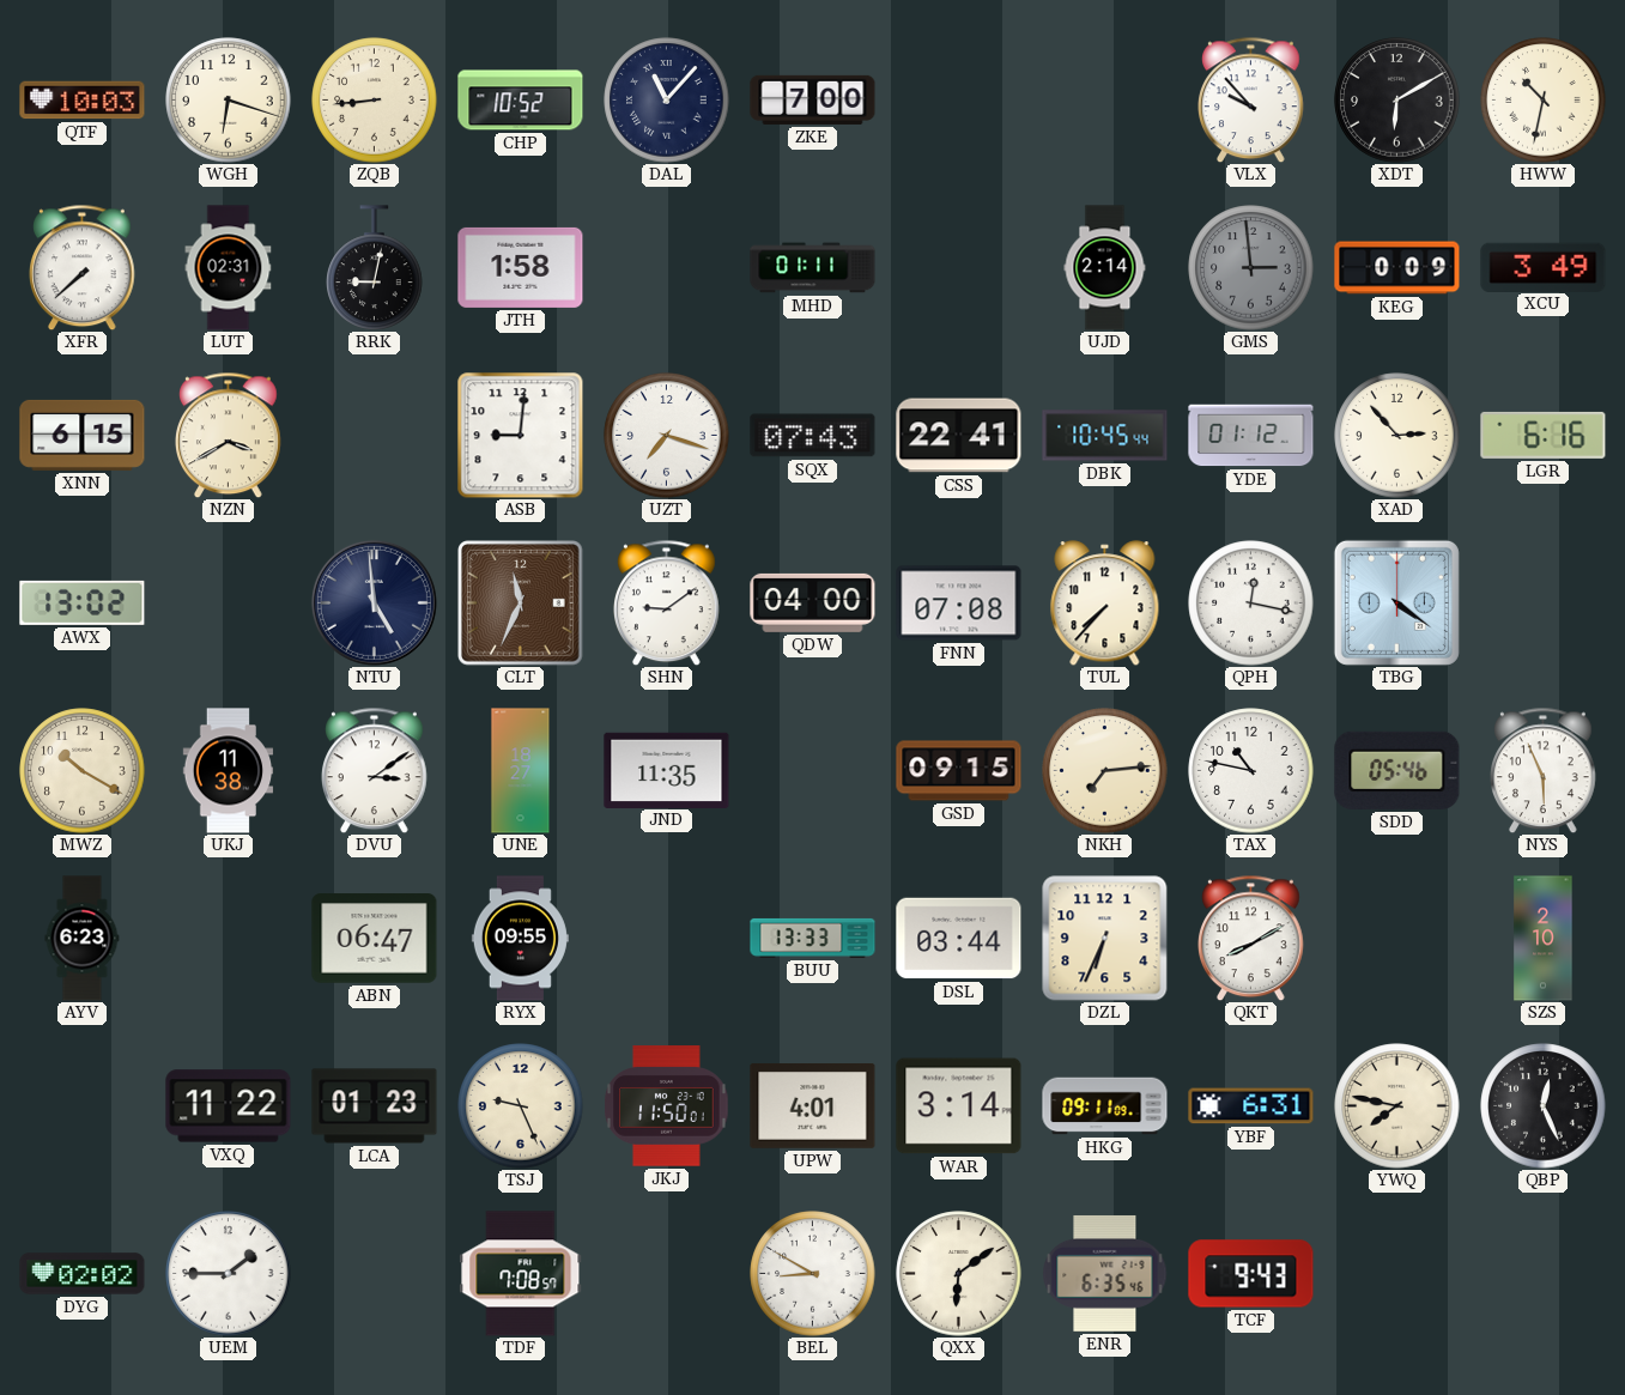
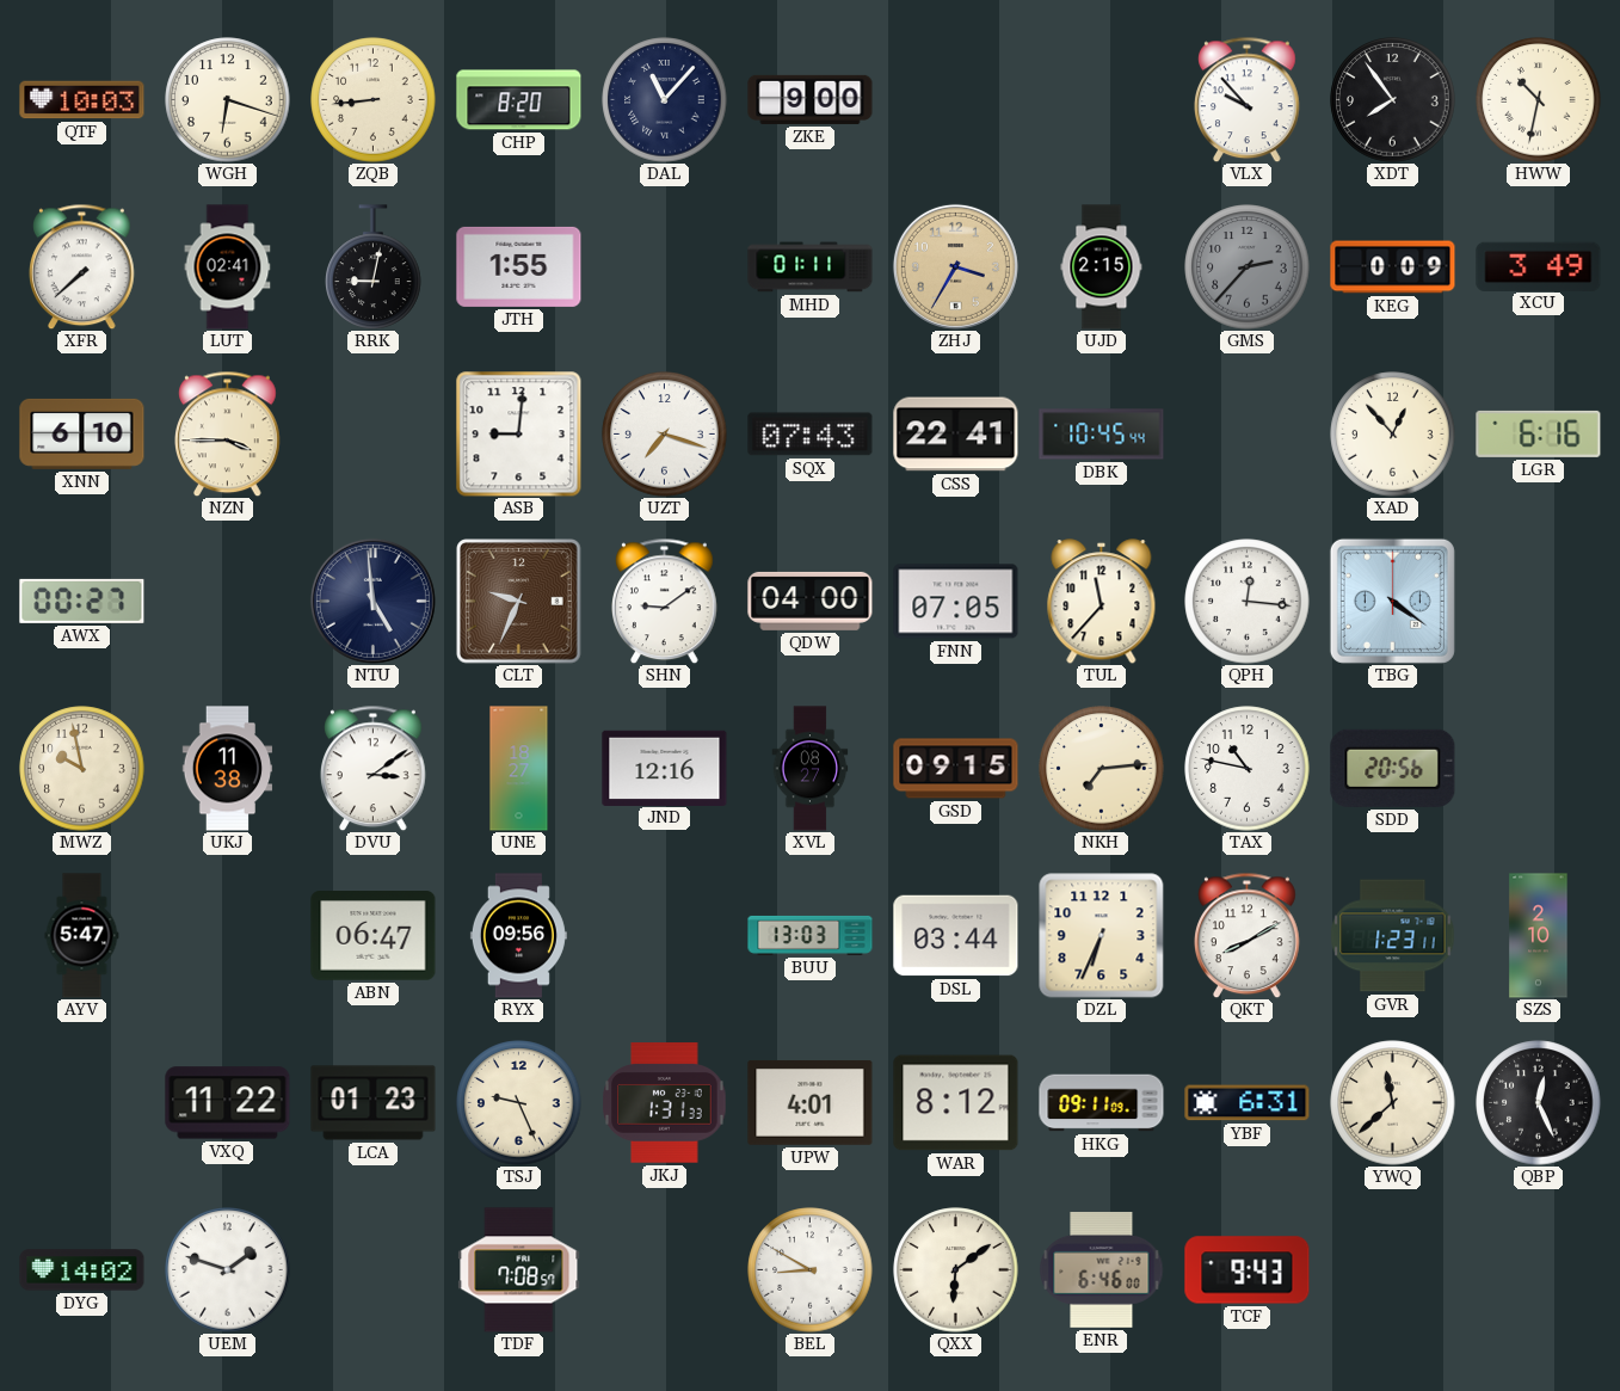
CHP: 10:52 -> 8:20 (519, 100)
ZKE: 7:00 -> 9:00 (811, 99)
XDT: 6:10 -> 7:54 (1393, 100)
LUT: 02:31 -> 02:41 (228, 267)
JTH: 1:58 -> 1:55 (519, 266)
ZHJ: none -> 3:35 (955, 266)
UJD: 2:14 -> 2:15 (1102, 267)
GMS: 2:59 -> 2:37 (1248, 267)
XNN: 6:15 -> 6:10 (82, 433)
NZN: 3:40 -> 3:45 (228, 433)
YDE: 01:12 -> none (1251, 436)
XAD: 2:53 -> 12:53 (1393, 435)
AWX: 13:02 -> 00:27 (82, 601)
CLT: 11:34 -> 9:34 (519, 602)
FNN: 07:08 -> 07:05 (956, 602)
TUL: 7:37 -> 11:37 (1102, 602)
QPH: 12:17 -> 12:16 (1248, 602)
MWZ: 10:20 -> 9:58 (82, 769)
JND: 11:35 -> 12:16 (665, 768)
XVL: none -> 08:27 (811, 769)
SDD: 05:46 -> 20:56 (1393, 768)
NYS: 5:56 -> none (1544, 770)
AYV: 6:23 -> 5:47 (82, 936)
RYX: 09:55 -> 09:56 (518, 936)
BUU: 13:33 -> 13:03 (811, 935)
GVR: none -> 1:23 (1393, 936)
JKJ: 11:50 -> 1:31 (665, 1103)
WAR: 3:14 -> 8:12 (956, 1103)
YWQ: 7:47 -> 11:38 (1393, 1103)
DYG: 02:02 -> 14:02 (82, 1270)
UEM: 1:45 -> 1:48 (228, 1270)
ENR: 6:35 -> 6:46 (1102, 1269)
